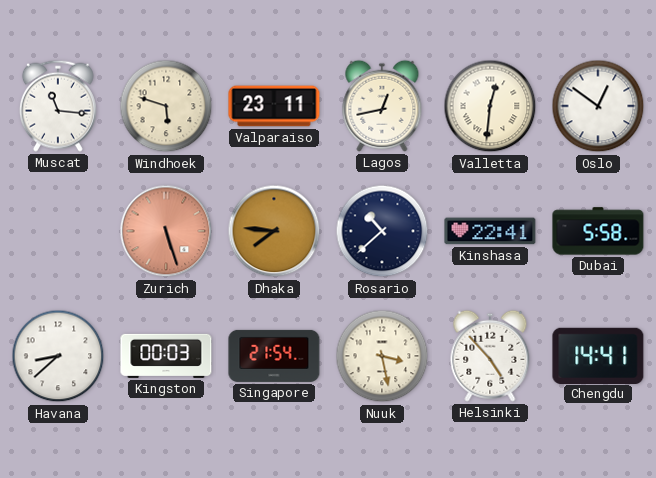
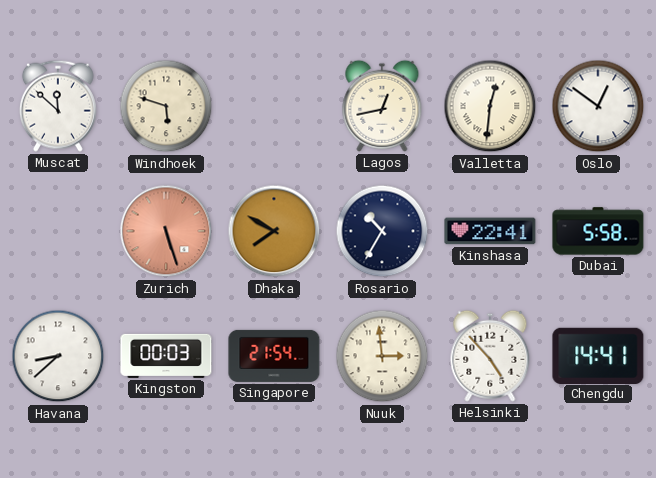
Muscat: 11:16 -> 11:52 (58, 106)
Valparaiso: 23:11 -> none (274, 106)
Dhaka: 7:46 -> 7:50 (274, 231)
Rosario: 10:38 -> 10:35 (382, 231)
Nuuk: 3:28 -> 2:59 (382, 356)
